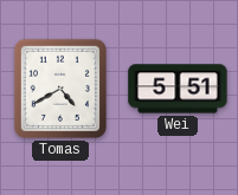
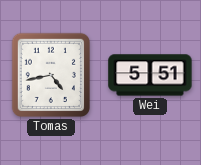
Tomas: 4:40 -> 4:43 (51, 75)
